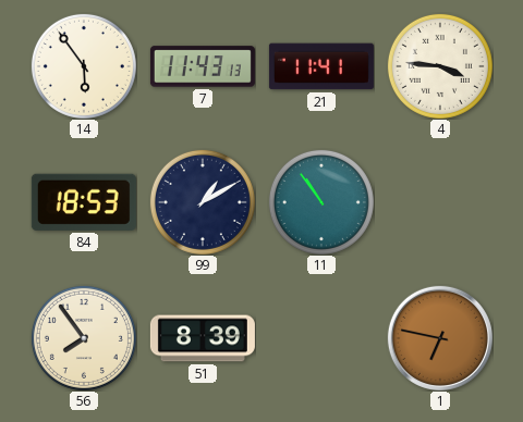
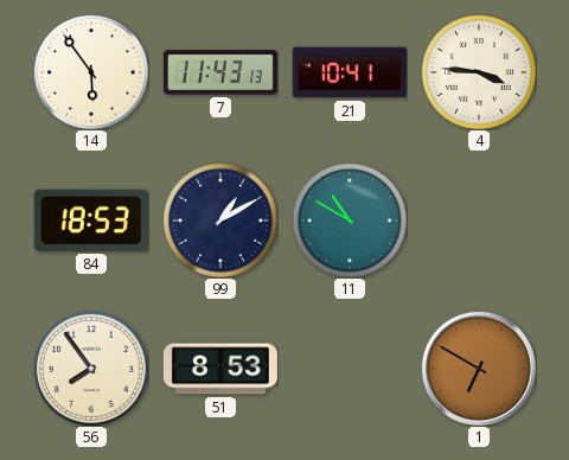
21: 11:41 -> 10:41 (350, 72)
11: 10:54 -> 10:50 (350, 221)
51: 8:39 -> 8:53 (220, 369)
1: 6:47 -> 6:50 (479, 369)
